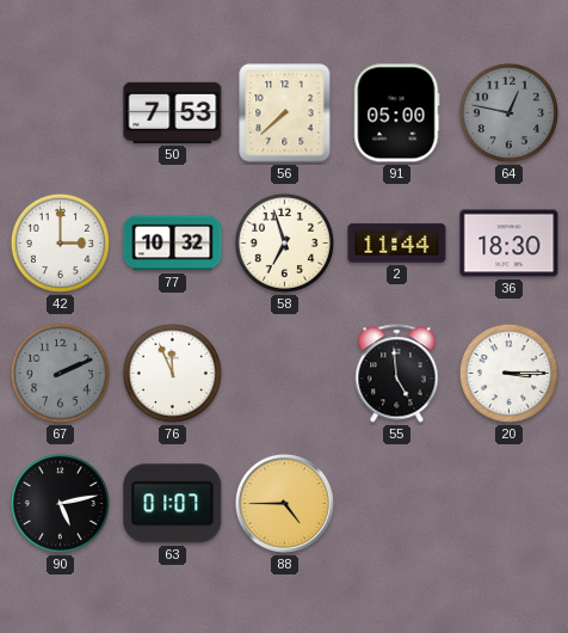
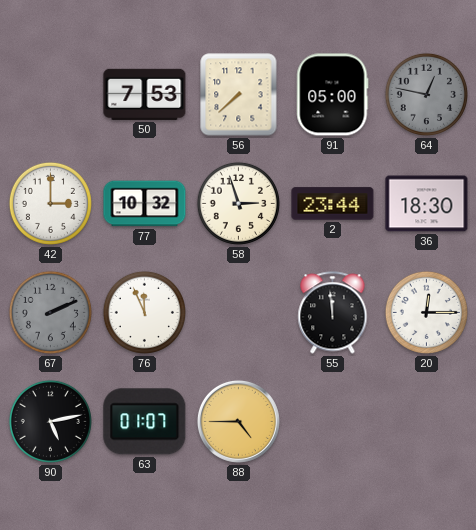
58: 6:57 -> 2:57 (238, 203)
2: 11:44 -> 23:44 (333, 204)
55: 4:59 -> 11:59 (333, 313)
20: 3:15 -> 12:15 (426, 312)
